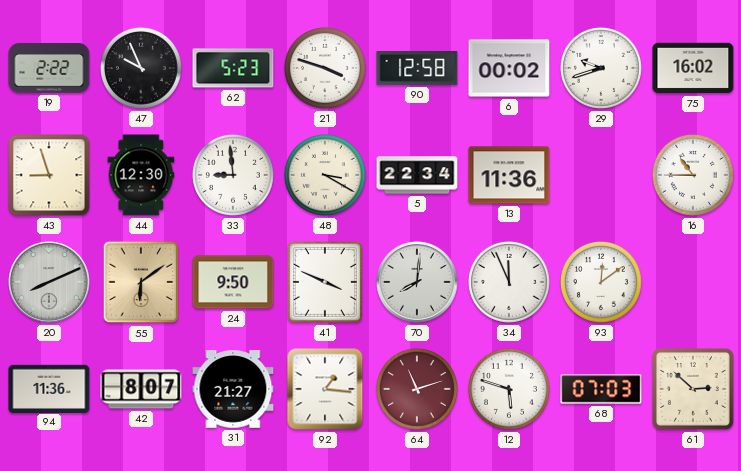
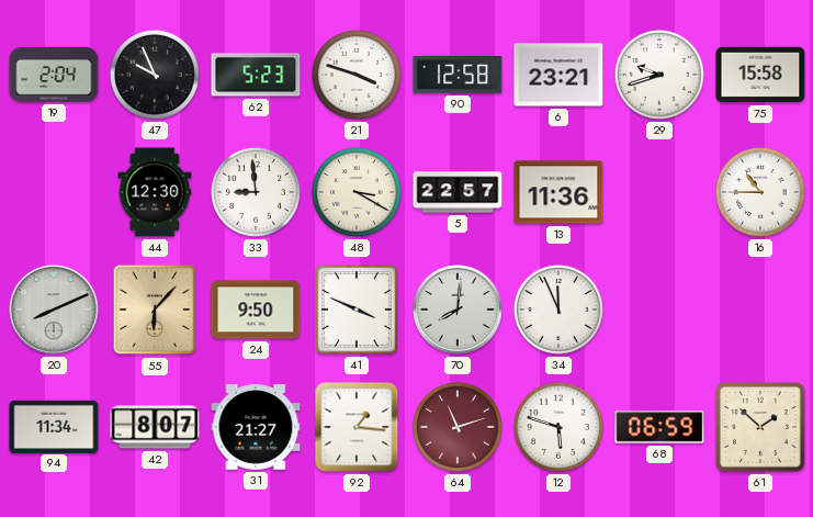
19: 2:22 -> 2:04 (54, 75)
6: 00:02 -> 23:21 (558, 75)
75: 16:02 -> 15:58 (760, 75)
43: 8:57 -> none (49, 175)
5: 22:34 -> 22:57 (458, 192)
55: 6:09 -> 6:07 (155, 310)
93: 12:09 -> none (601, 282)
94: 11:36 -> 11:34 (54, 426)
68: 07:03 -> 06:59 (659, 427)
61: 2:52 -> 1:52 (760, 427)
